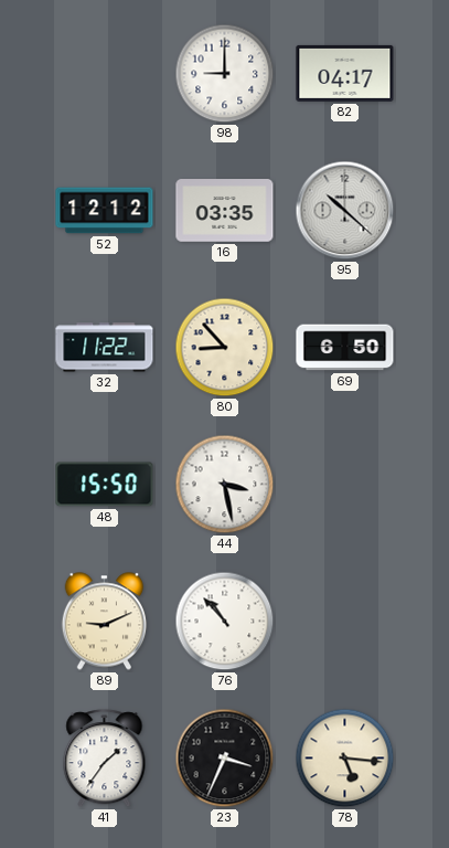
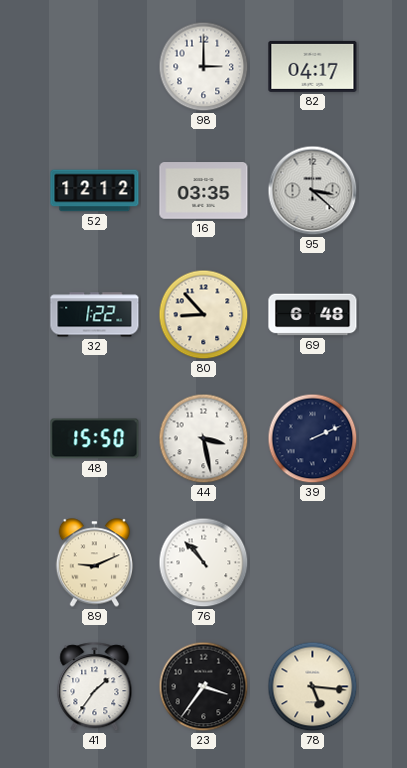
98: 9:00 -> 3:00 (204, 67)
95: 10:22 -> 3:22 (313, 191)
32: 11:22 -> 1:22 (95, 315)
69: 6:50 -> 6:48 (313, 315)
39: none -> 2:11 (313, 439)
23: 3:34 -> 3:36 (204, 687)
